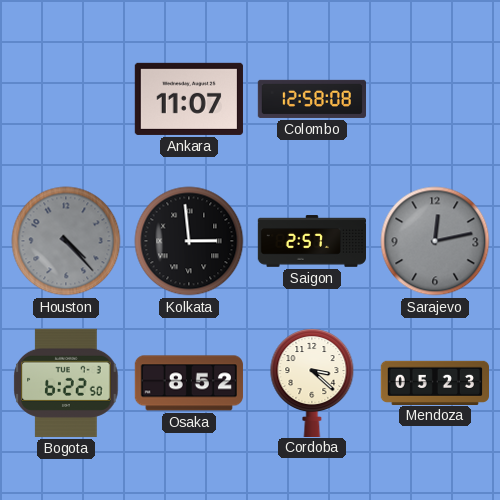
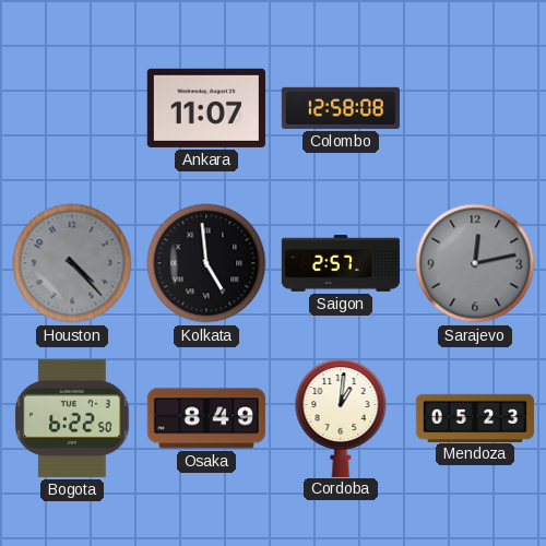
Kolkata: 2:59 -> 4:59 (206, 263)
Osaka: 8:52 -> 8:49 (206, 418)
Cordoba: 3:22 -> 1:01 (341, 417)
